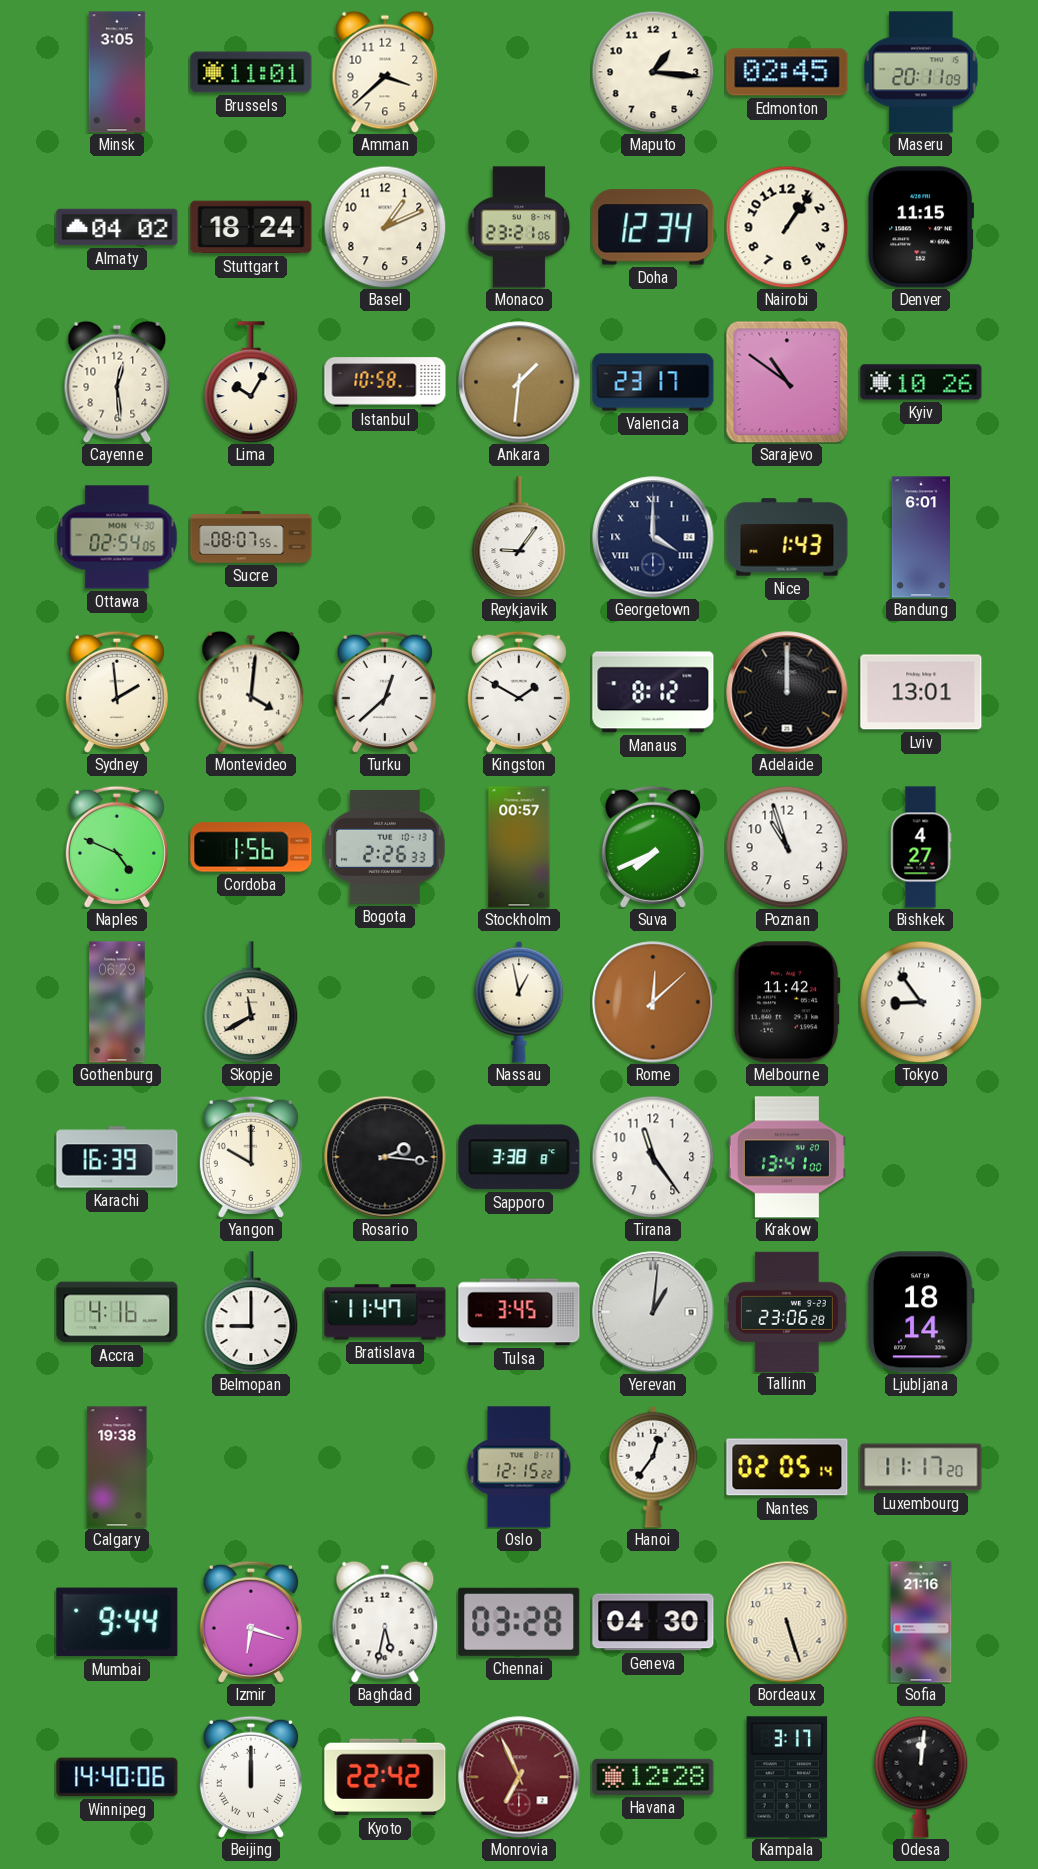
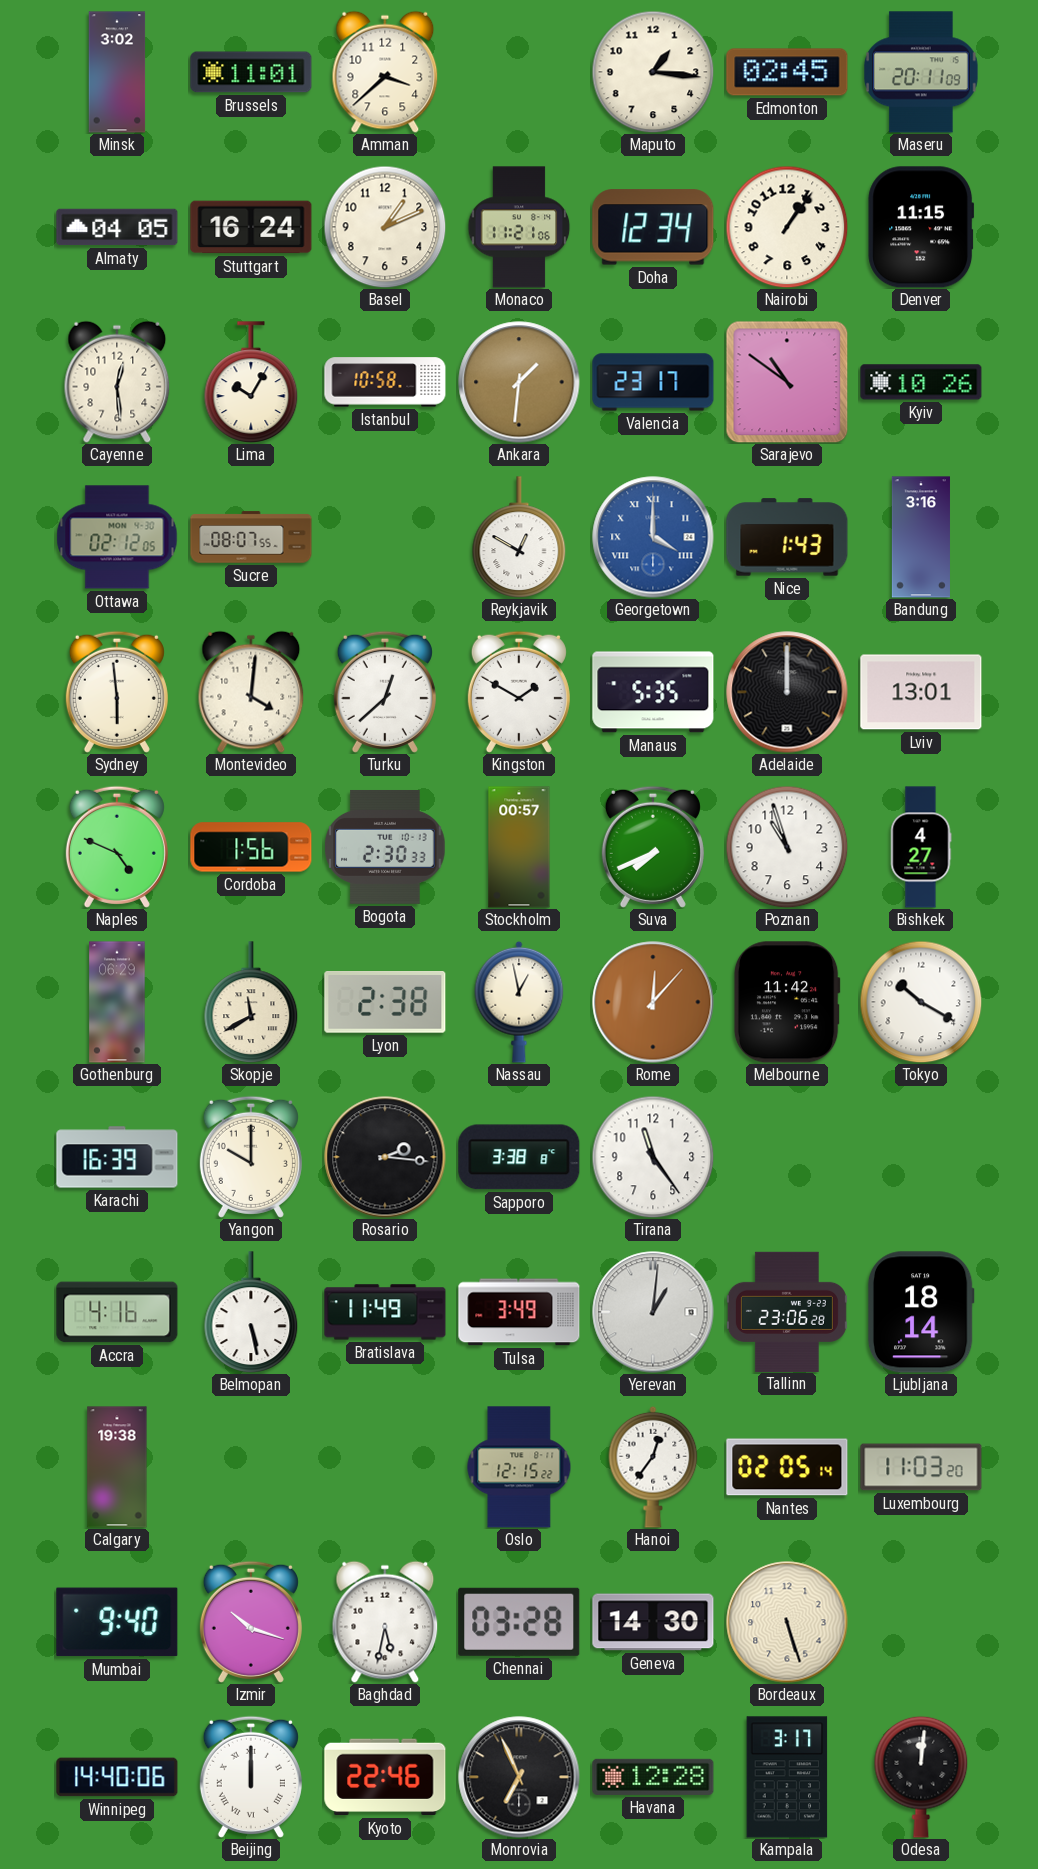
Minsk: 3:05 -> 3:02 (117, 72)
Almaty: 04:02 -> 04:05 (117, 227)
Stuttgart: 18:24 -> 16:24 (251, 227)
Monaco: 23:21 -> 11:21 (519, 227)
Ottawa: 02:54 -> 02:12 (117, 537)
Reykjavik: 9:06 -> 12:50 (519, 537)
Georgetown dial: navy -> blue (653, 537)
Bandung: 6:01 -> 3:16 (921, 537)
Sydney: 1:59 -> 5:59 (117, 692)
Manaus: 8:12 -> 5:35 (653, 692)
Bogota: 2:26 -> 2:30 (385, 847)
Lyon: none -> 2:38 (385, 1003)
Rome: 12:08 -> 12:07 (653, 1002)
Tokyo: 8:54 -> 10:20 (921, 1002)
Krakow: 13:41 -> none (787, 1157)
Belmopan: 9:00 -> 5:28 (251, 1312)
Bratislava: 11:47 -> 11:49 (385, 1312)
Tulsa: 3:45 -> 3:49 (519, 1312)
Luxembourg: 11:17 -> 11:03 (921, 1467)
Mumbai: 9:44 -> 9:40 (117, 1622)
Izmir: 6:18 -> 10:18 (251, 1622)
Geneva: 04:30 -> 14:30 (653, 1622)
Sofia: 21:16 -> none (921, 1622)
Kyoto: 22:42 -> 22:46 (385, 1777)
Monrovia dial: burgundy -> black (519, 1777)
